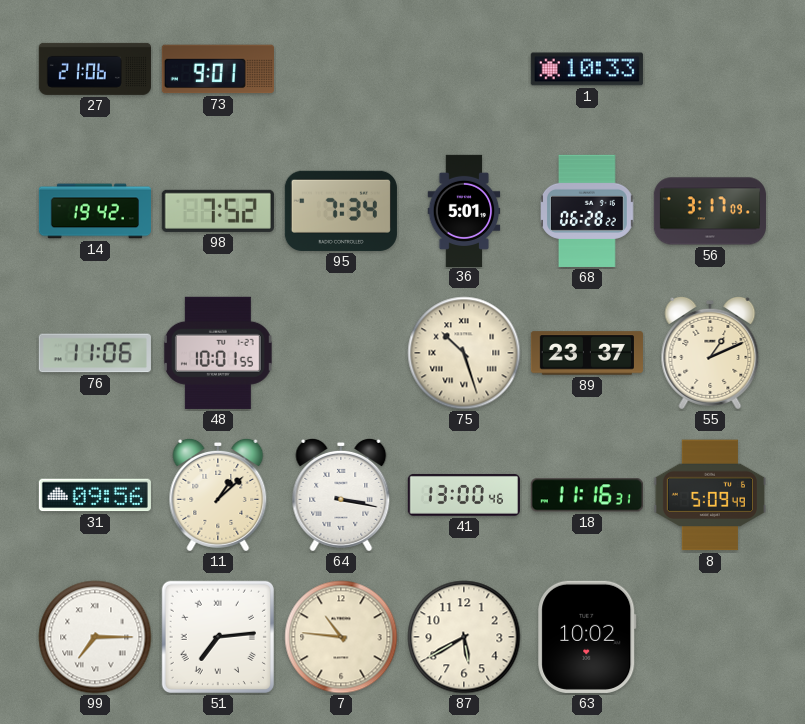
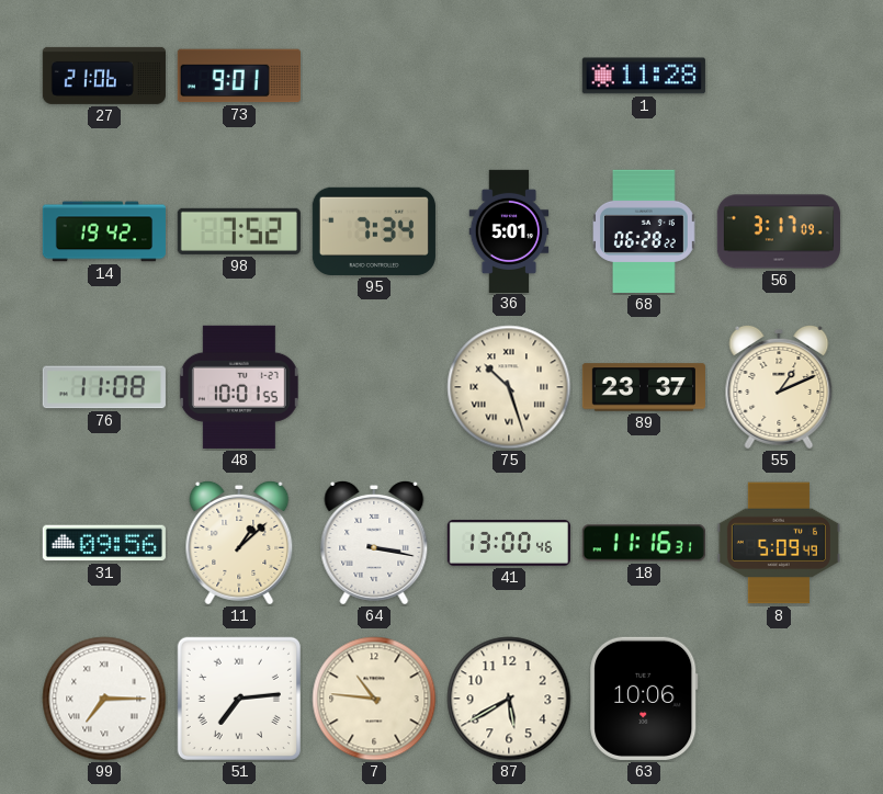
1: 10:33 -> 11:28 (644, 76)
76: 11:06 -> 11:08 (104, 387)
63: 10:02 -> 10:06 (644, 699)
